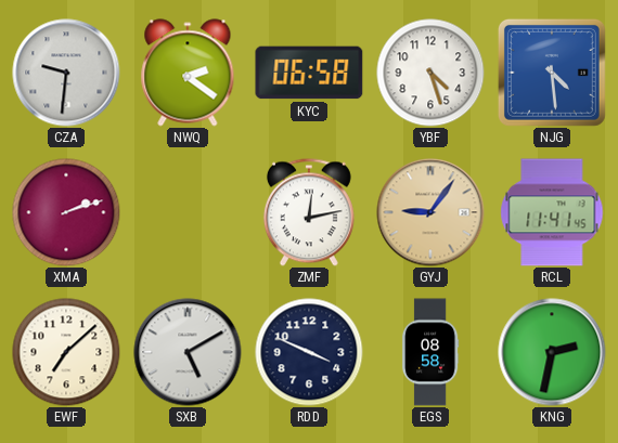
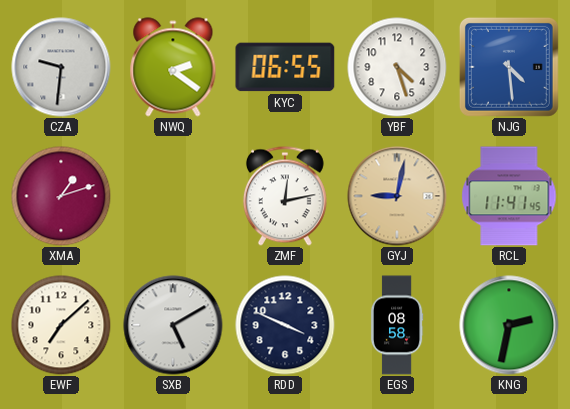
KYC: 06:58 -> 06:55 (285, 67)
XMA: 2:12 -> 1:12 (61, 196)
GYJ: 9:06 -> 9:02 (397, 196)
